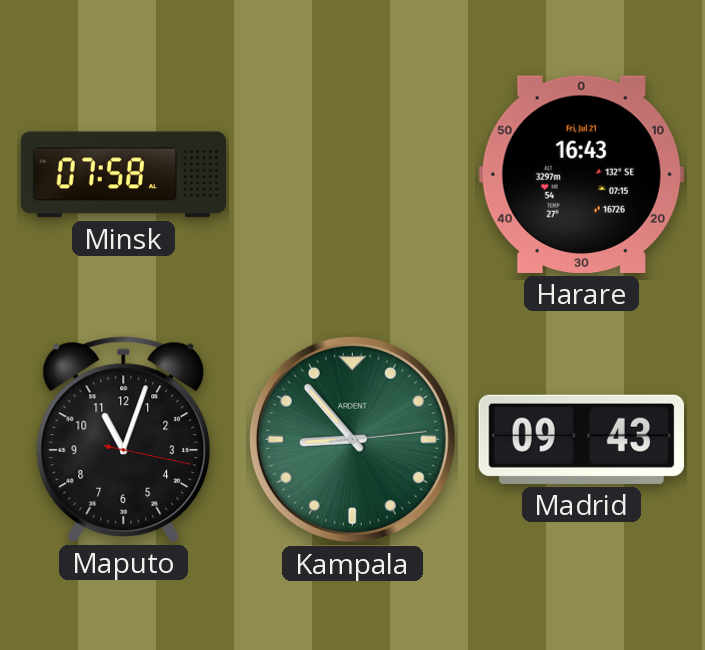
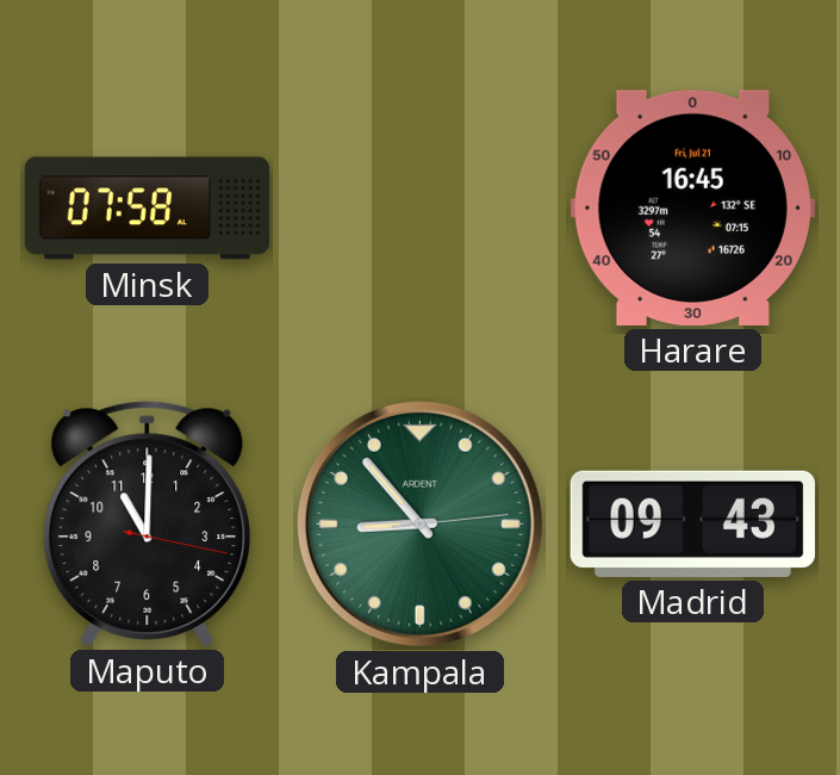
Harare: 16:43 -> 16:45 (692, 207)
Maputo: 11:03 -> 11:00 (148, 523)
